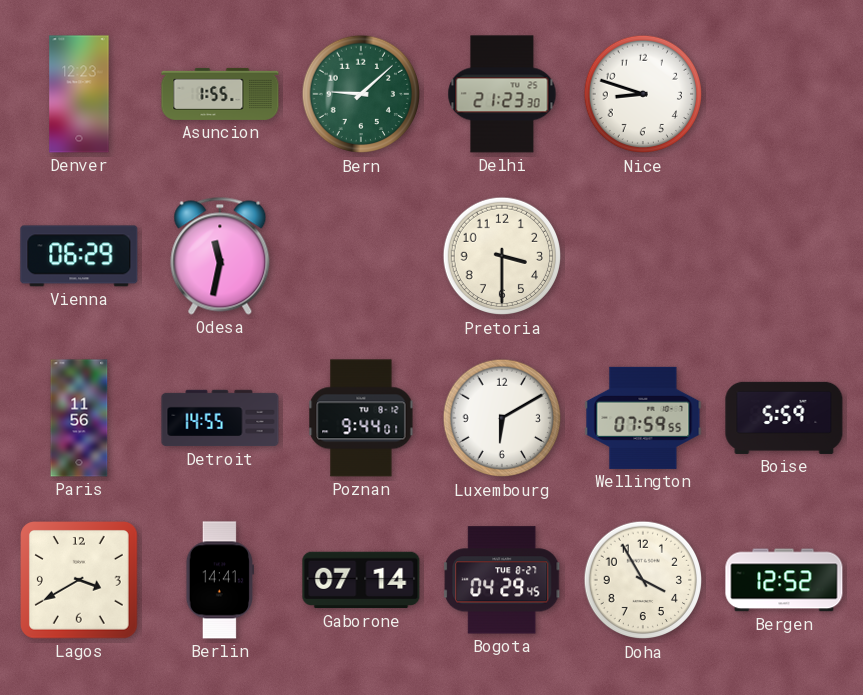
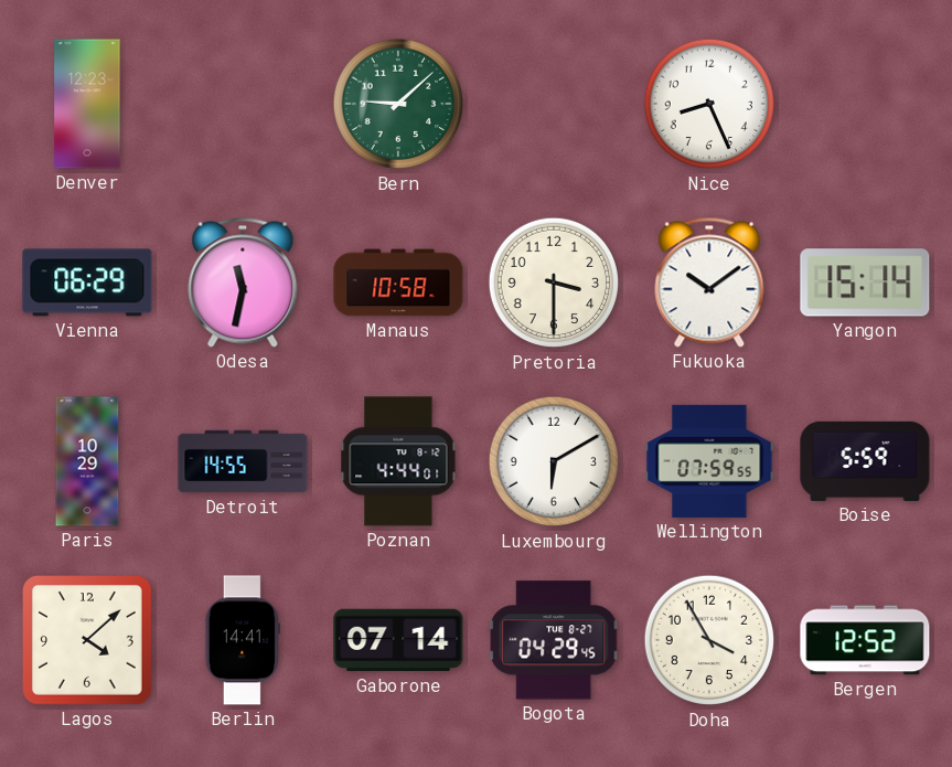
Asuncion: 1:55 -> none (220, 94)
Delhi: 21:23 -> none (502, 94)
Nice: 8:48 -> 8:26 (709, 104)
Manaus: none -> 10:58 (398, 283)
Fukuoka: none -> 10:09 (709, 283)
Yangon: none -> 15:14 (865, 283)
Paris: 11:56 -> 10:29 (87, 461)
Poznan: 9:44 -> 4:44 (398, 461)
Lagos: 3:40 -> 4:08 (88, 641)
